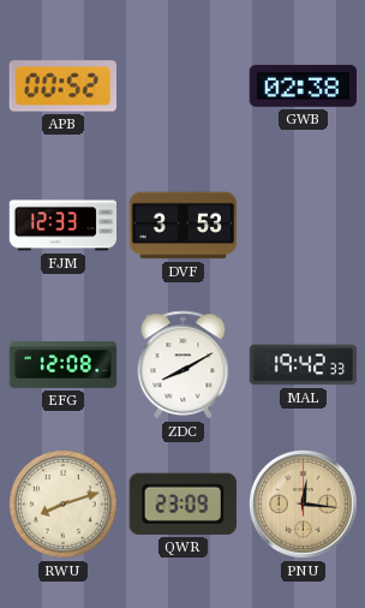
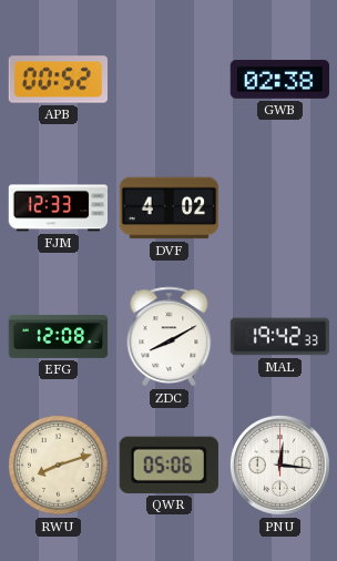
DVF: 3:53 -> 4:02 (170, 208)
QWR: 23:09 -> 05:06 (168, 465)
PNU dial: champagne -> white (280, 466)
